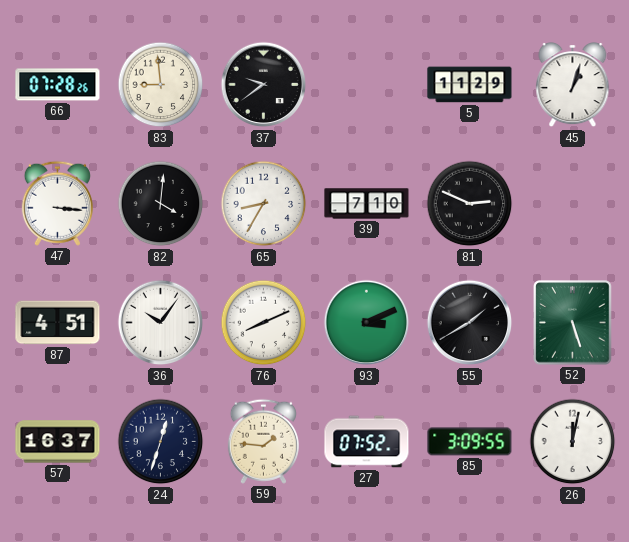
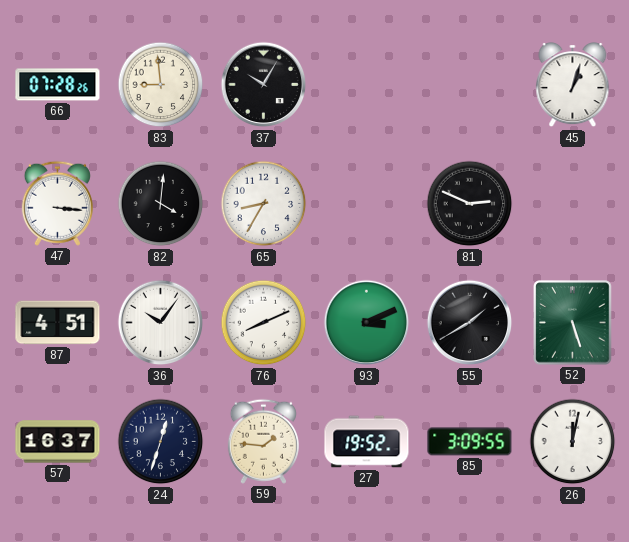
37: 9:39 -> 10:05 (264, 85)
5: 11:29 -> none (470, 85)
39: 7:10 -> none (367, 204)
27: 07:52 -> 19:52 (367, 442)
